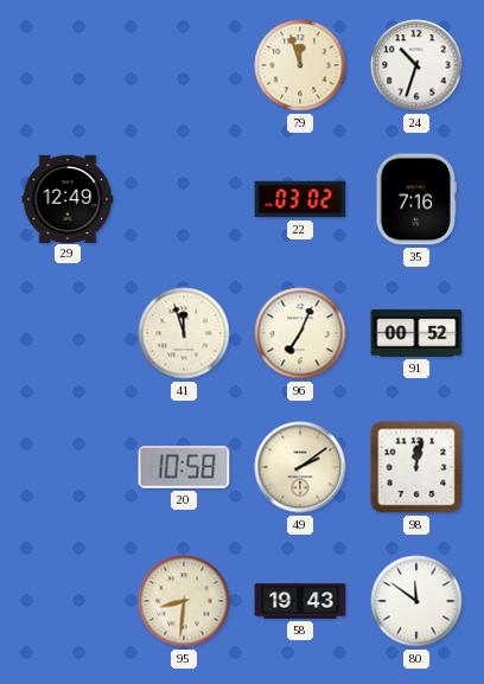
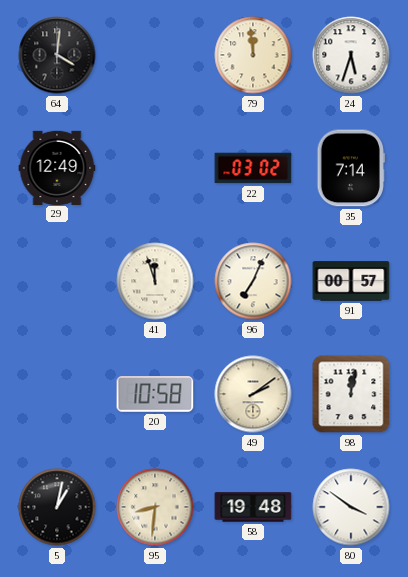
64: none -> 4:01 (57, 55)
79: 11:57 -> 11:59 (253, 55)
24: 10:33 -> 5:33 (351, 55)
35: 7:16 -> 7:14 (351, 168)
91: 00:52 -> 00:57 (351, 281)
5: none -> 1:02 (57, 507)
58: 19:43 -> 19:48 (253, 507)
80: 11:51 -> 3:51 (351, 507)
